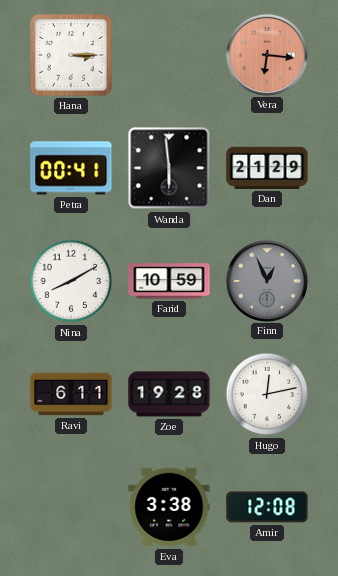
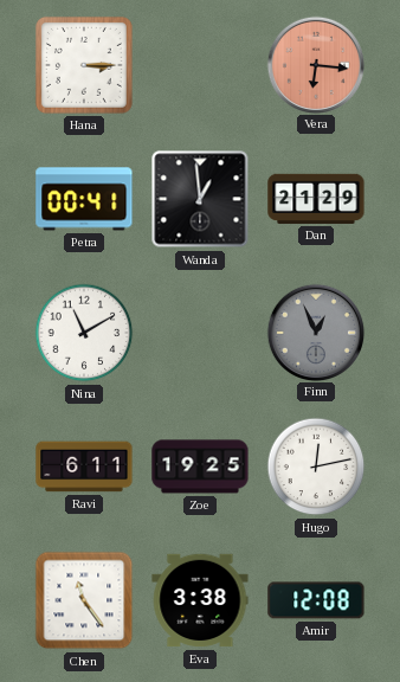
Wanda: 5:59 -> 12:59 (200, 199)
Nina: 8:10 -> 11:10 (84, 333)
Farid: 10:59 -> none (169, 281)
Zoe: 19:28 -> 19:25 (200, 467)
Chen: none -> 11:24 (84, 600)
